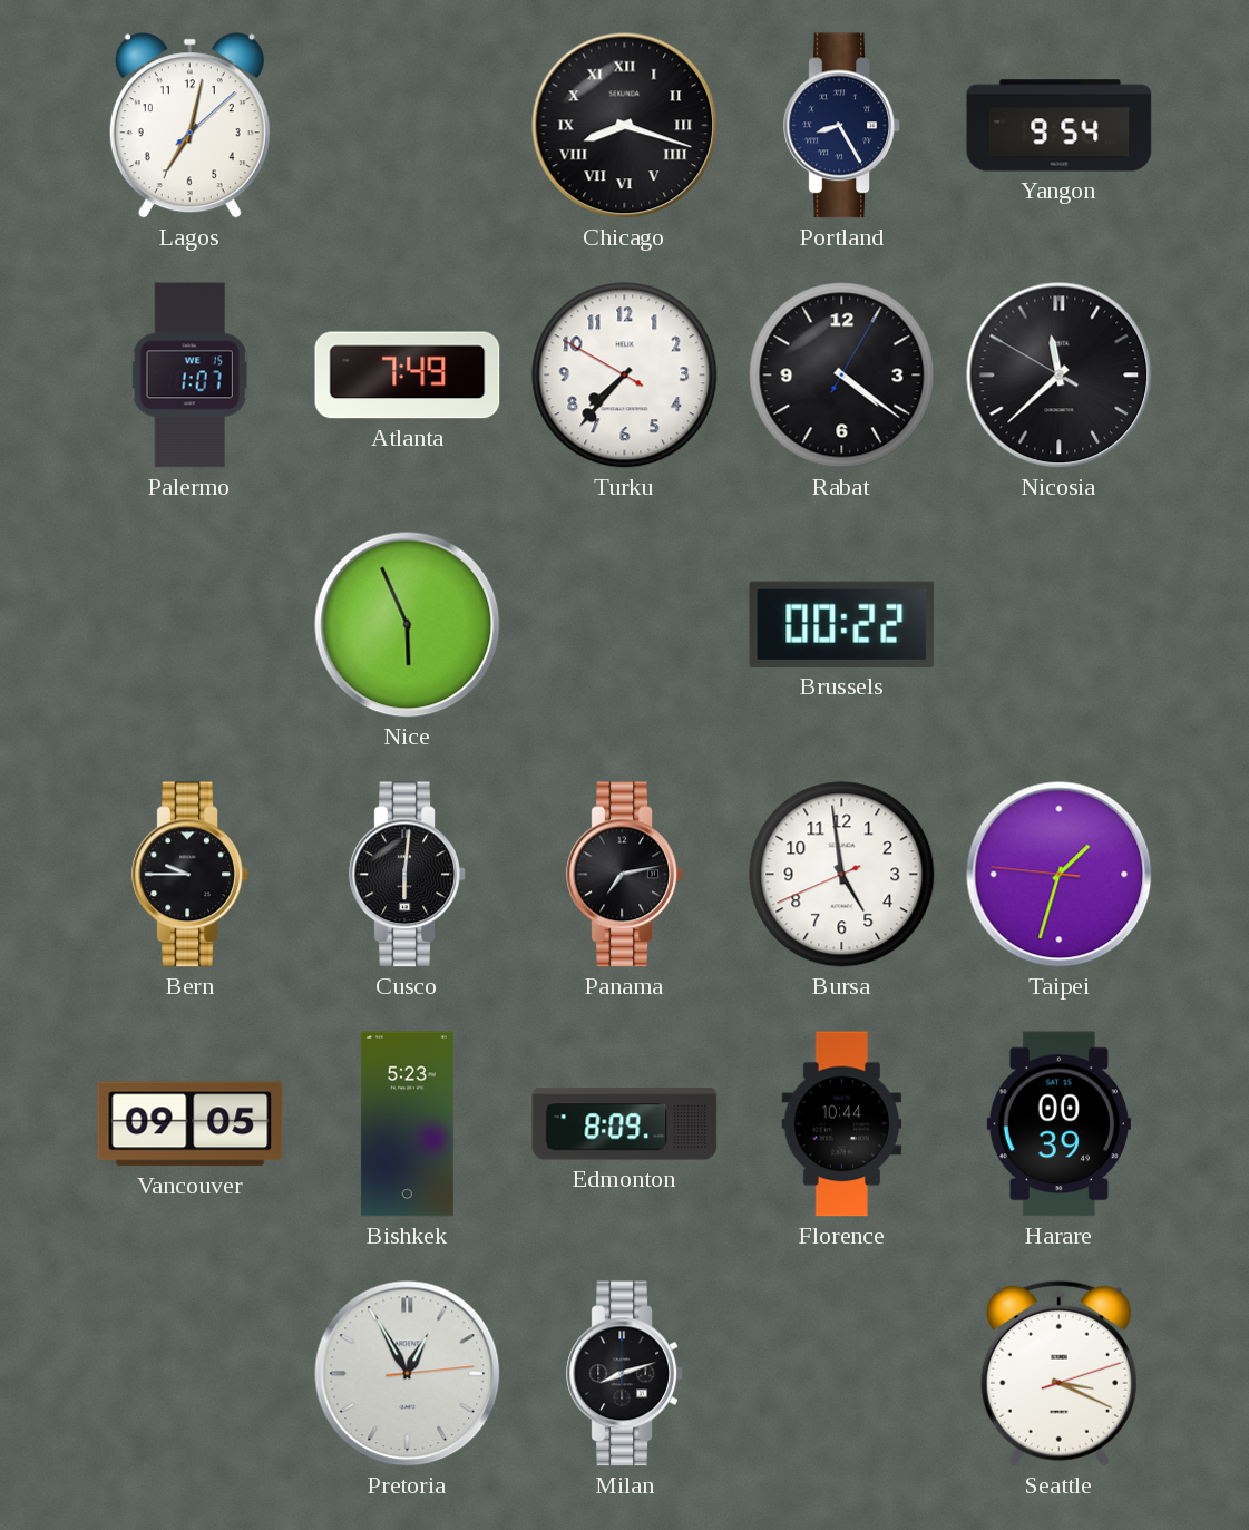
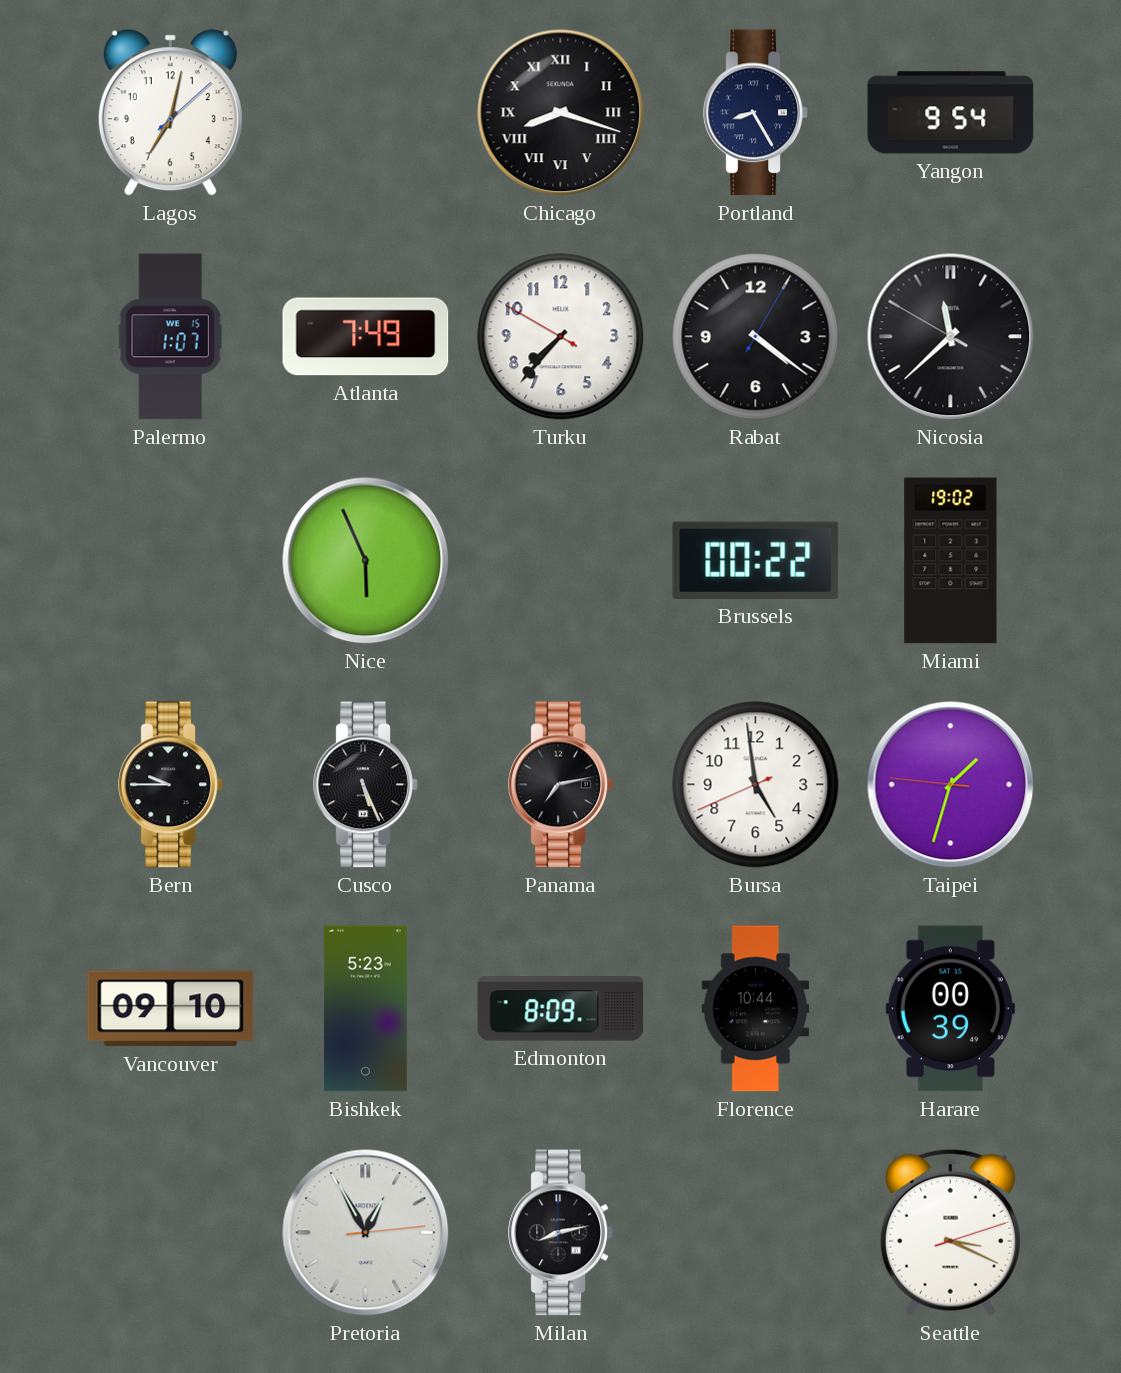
Miami: none -> 19:02 (951, 561)
Cusco: 6:01 -> 5:26 (366, 785)
Vancouver: 09:05 -> 09:10 (171, 1009)
Milan: 8:12 -> 8:13 (561, 1233)
